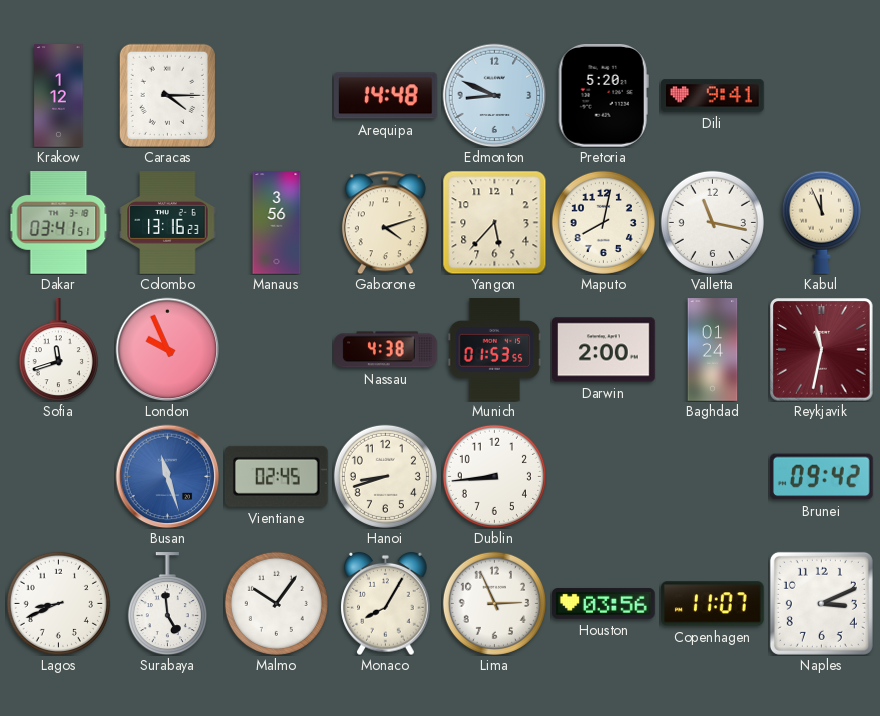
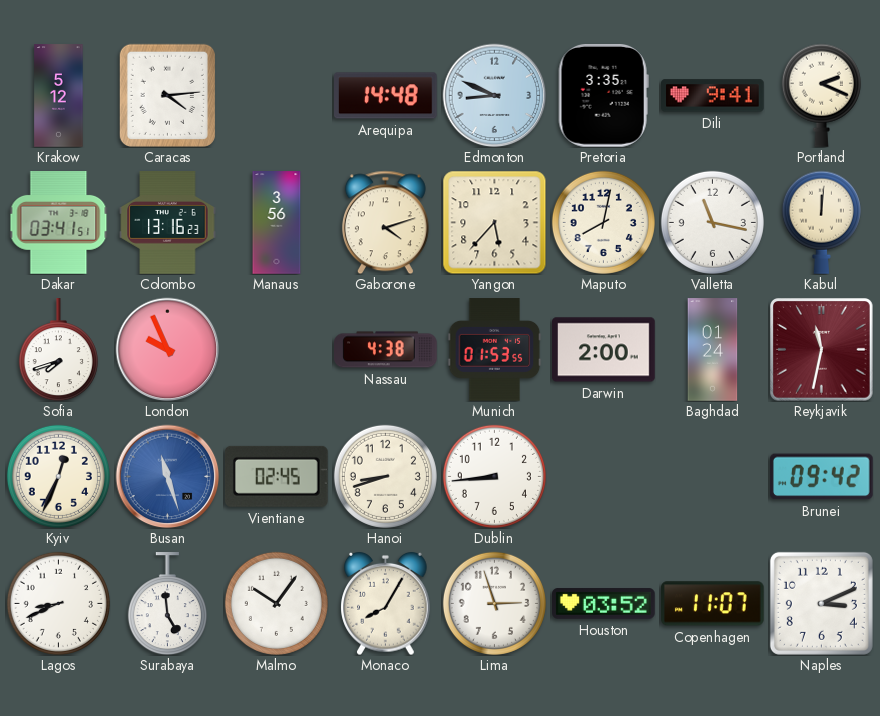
Krakow: 1:12 -> 5:12 (59, 96)
Caracas: 4:15 -> 4:14 (167, 95)
Pretoria: 5:20 -> 3:35 (603, 96)
Portland: none -> 2:19 (821, 95)
Kabul: 11:56 -> 12:01 (821, 222)
Sofia: 11:42 -> 7:42 (58, 350)
Kyiv: none -> 12:34 (58, 476)
Lima: 2:56 -> 2:57 (494, 603)
Houston: 03:56 -> 03:52 (604, 604)
